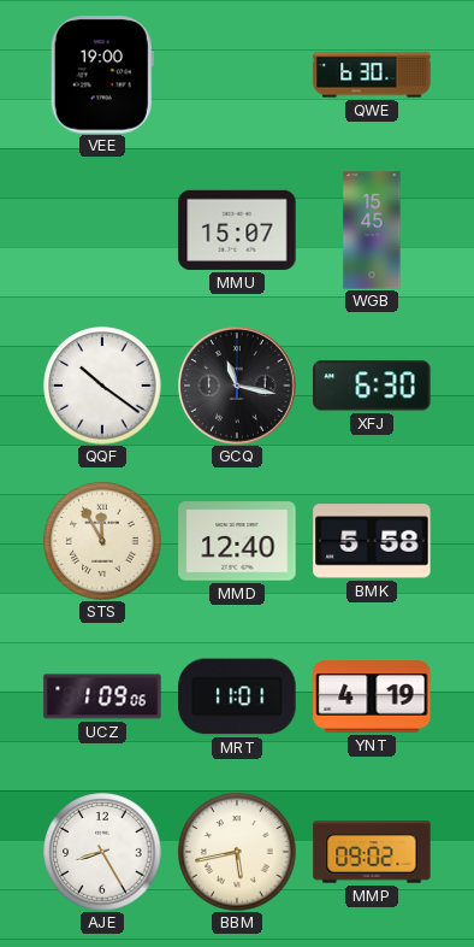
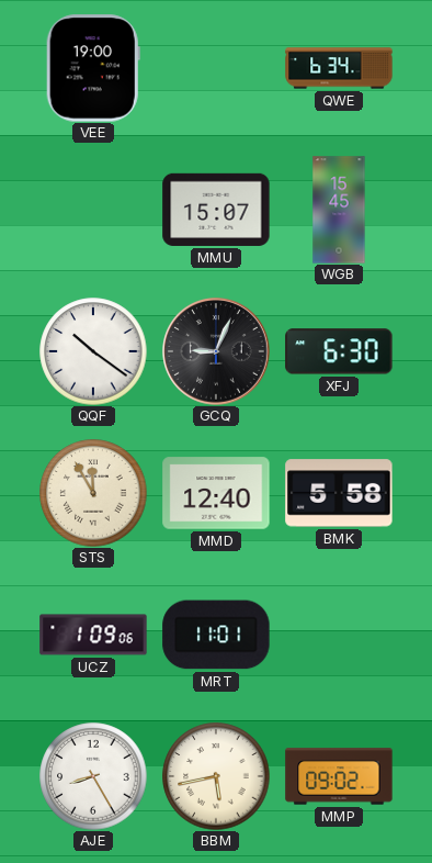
QWE: 6:30 -> 6:34 (339, 68)
GCQ: 11:17 -> 9:04 (217, 352)
YNT: 4:19 -> none (372, 696)
